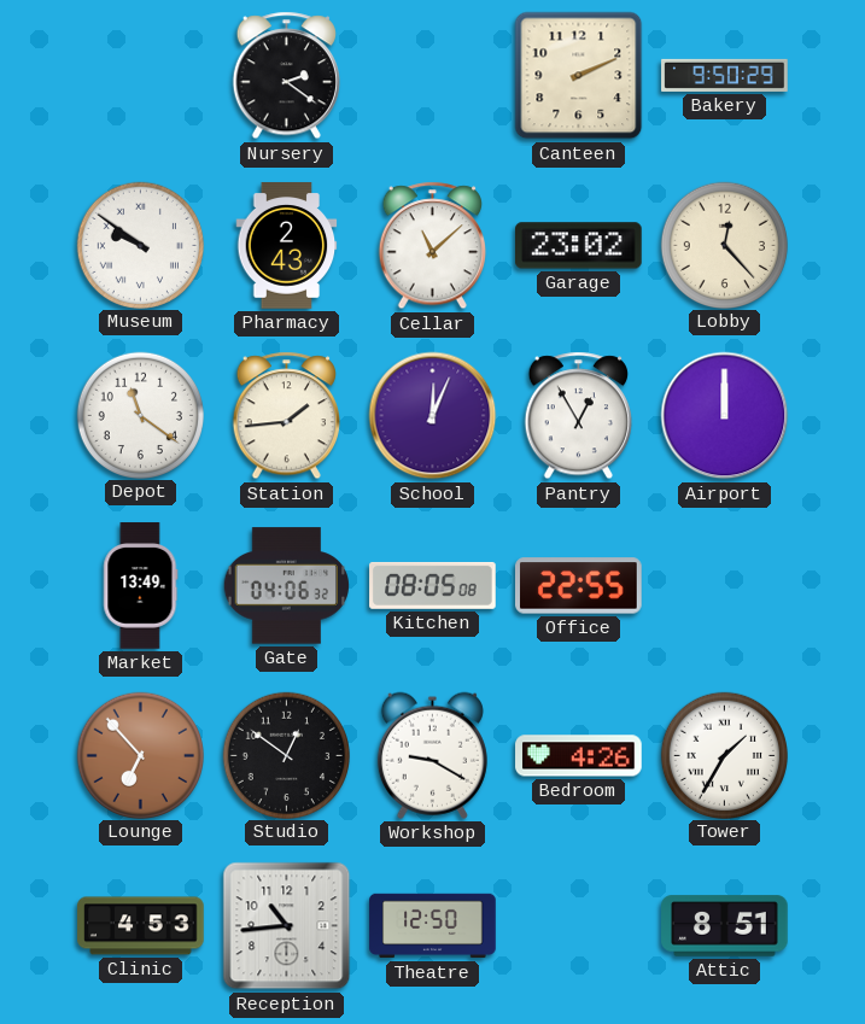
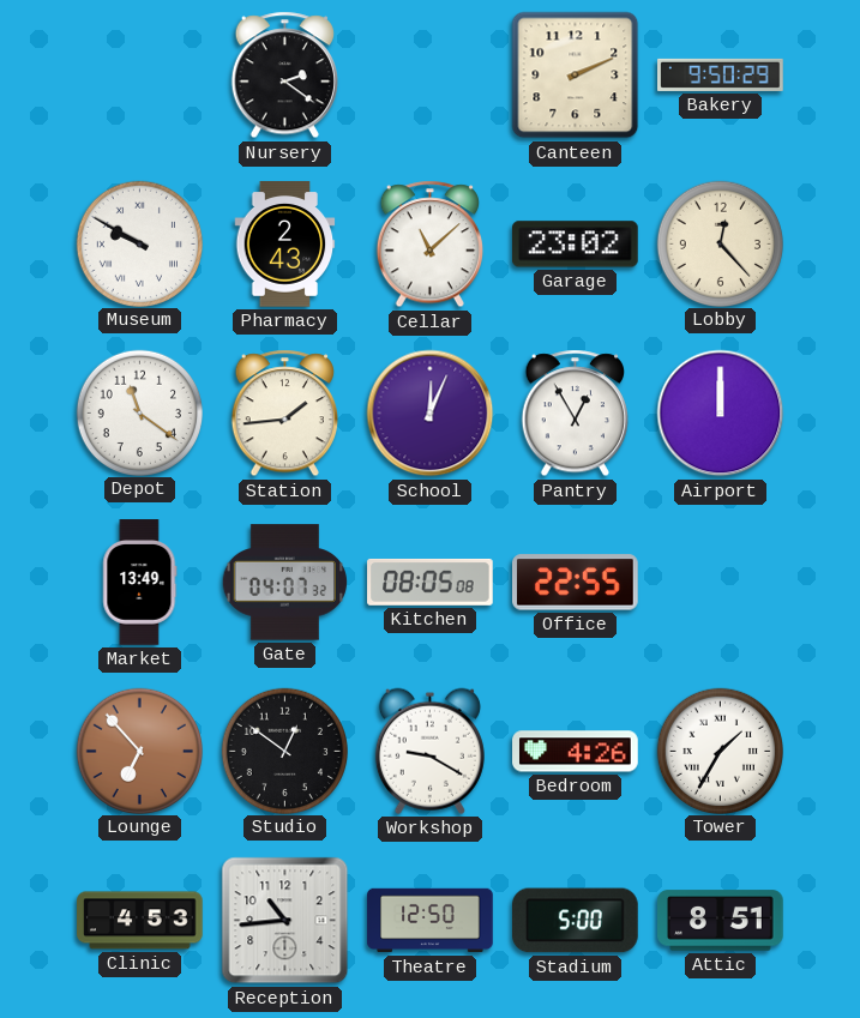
Museum: 9:51 -> 9:50 (139, 243)
Gate: 04:06 -> 04:07 (284, 583)
Stadium: none -> 5:00 (576, 921)
